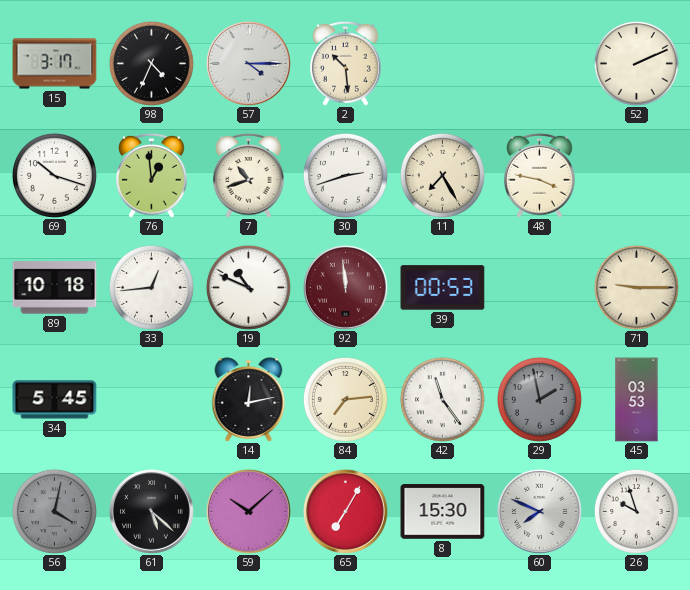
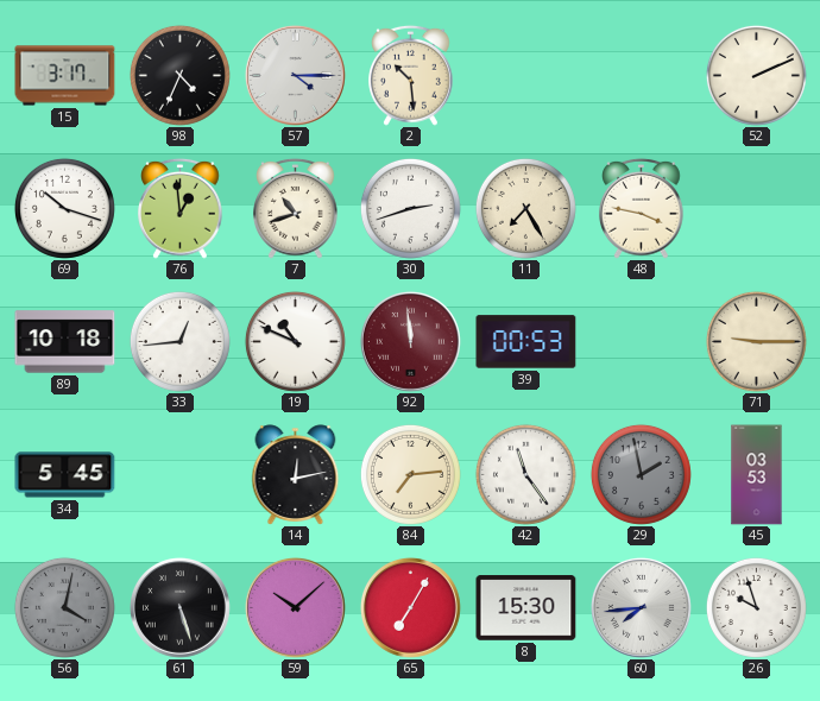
61: 5:22 -> 5:27 (181, 608)
60: 7:49 -> 7:44 (642, 608)
